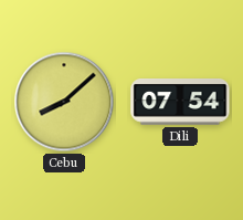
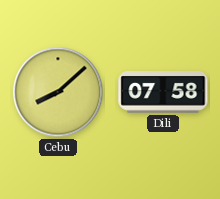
Dili: 07:54 -> 07:58 (163, 92)
